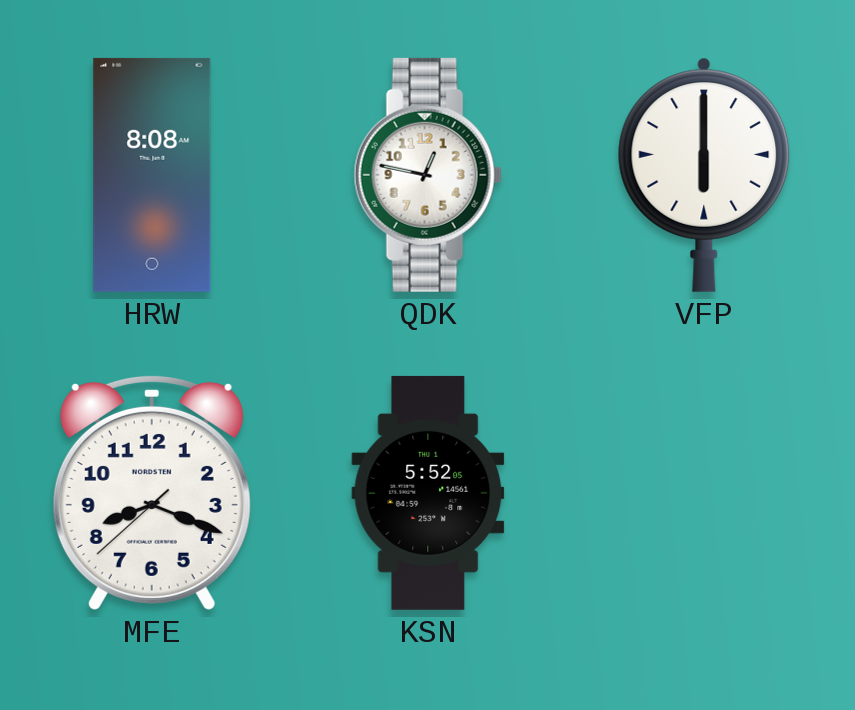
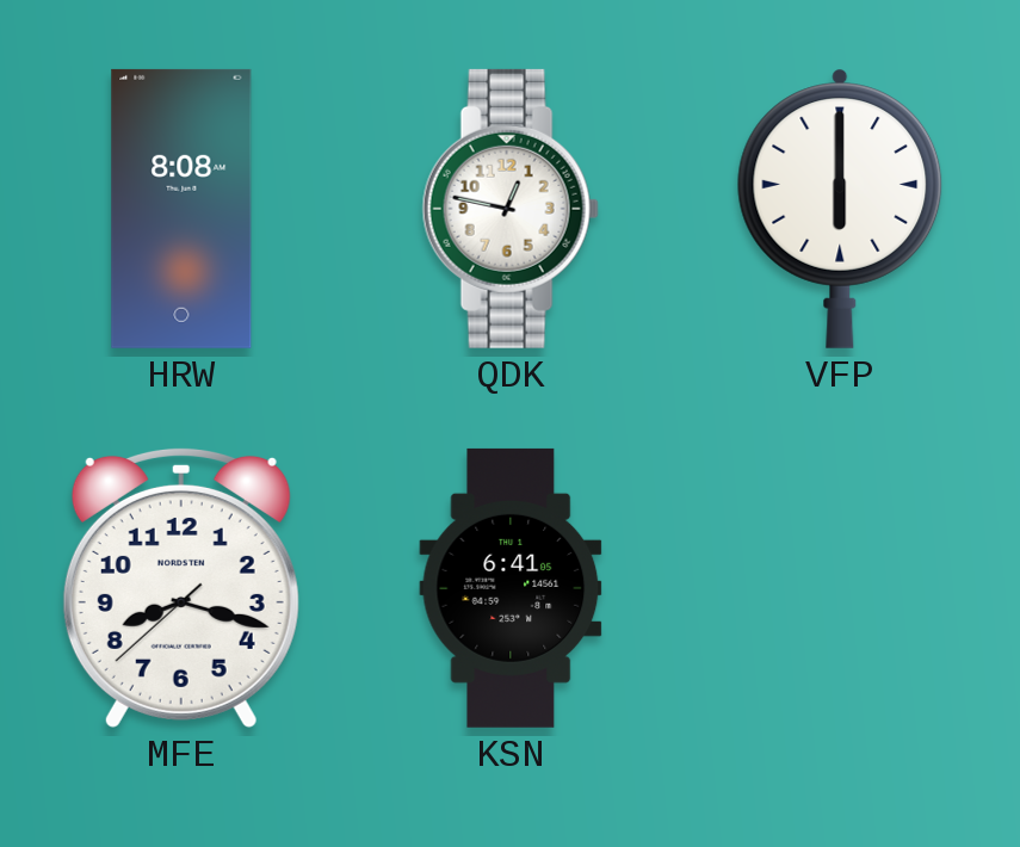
MFE: 8:18 -> 8:17 (181, 587)
KSN: 5:52 -> 6:41 (511, 588)
